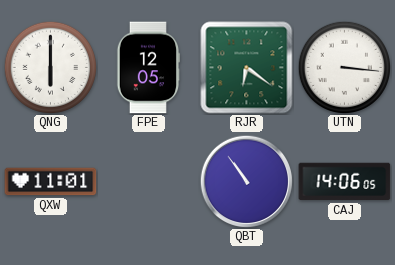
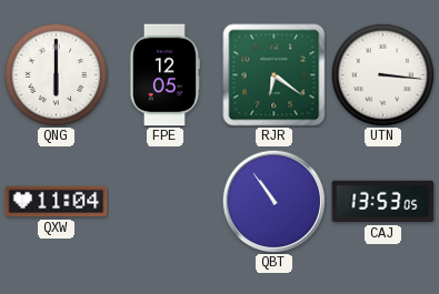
QXW: 11:01 -> 11:04 (57, 202)
CAJ: 14:06 -> 13:53 (383, 202)
